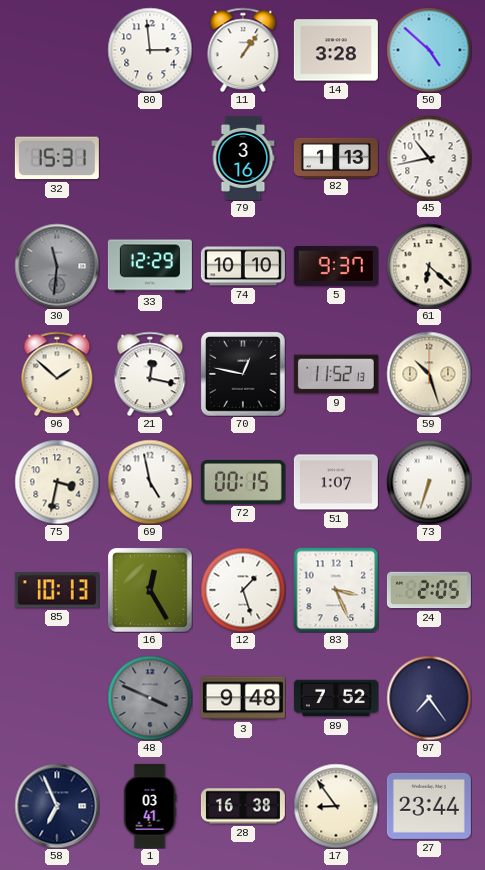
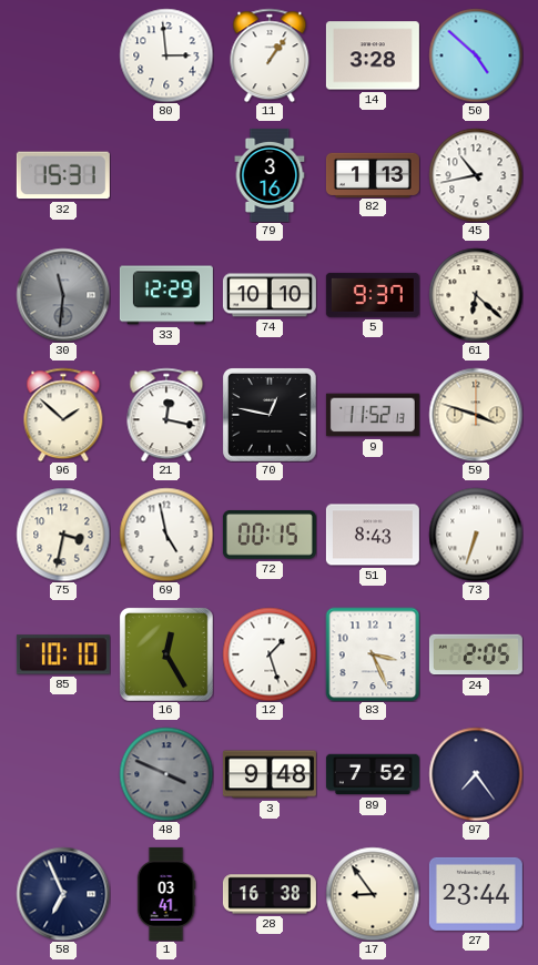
59: 10:27 -> 3:48 (476, 415)
51: 1:07 -> 8:43 (373, 535)
85: 10:13 -> 10:10 (63, 654)
